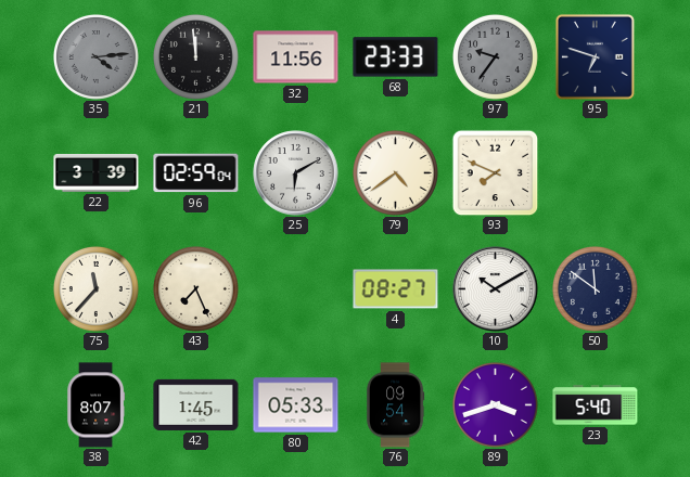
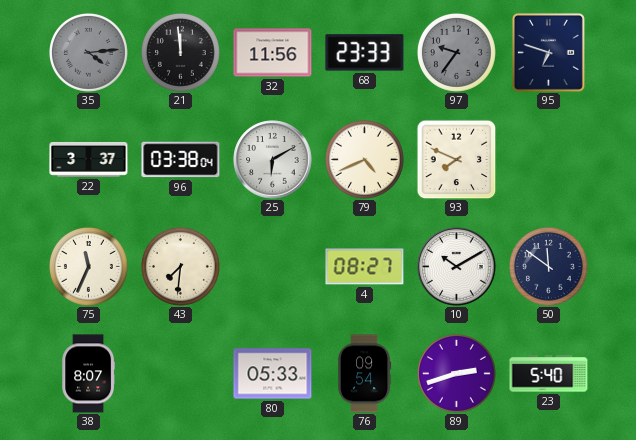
22: 3:39 -> 3:37 (89, 159)
96: 02:59 -> 03:38 (181, 160)
79: 4:39 -> 4:41 (364, 159)
75: 11:37 -> 11:34 (88, 266)
43: 7:26 -> 7:31 (180, 266)
42: 1:45 -> none (196, 404)
89: 3:42 -> 2:42 (456, 373)
